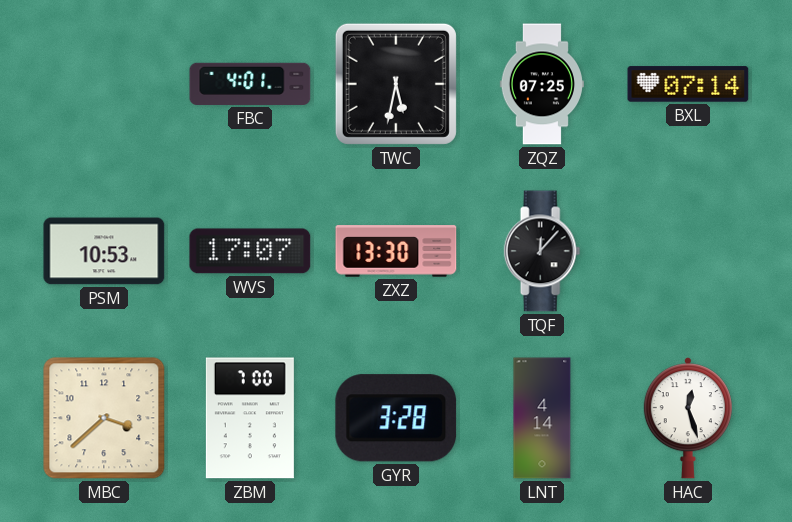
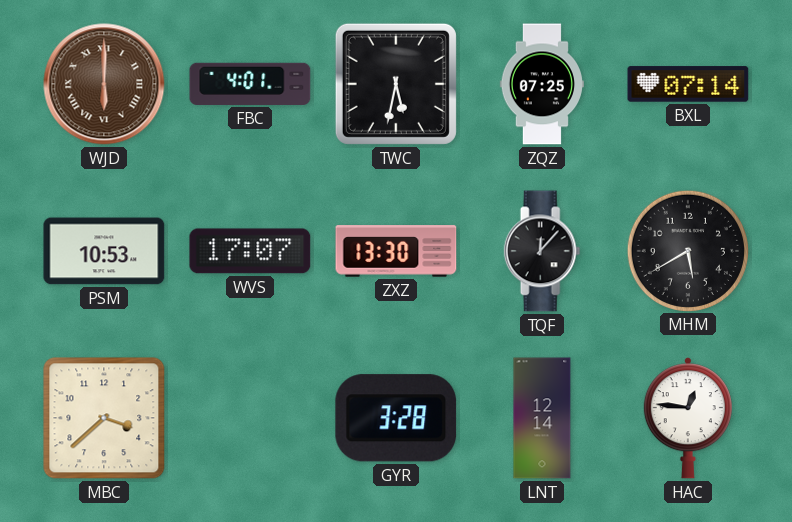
WJD: none -> 6:00 (104, 84)
MHM: none -> 5:40 (687, 250)
ZBM: 7:00 -> none (250, 418)
LNT: 4:14 -> 12:14 (542, 418)
HAC: 12:27 -> 12:46 (688, 418)
